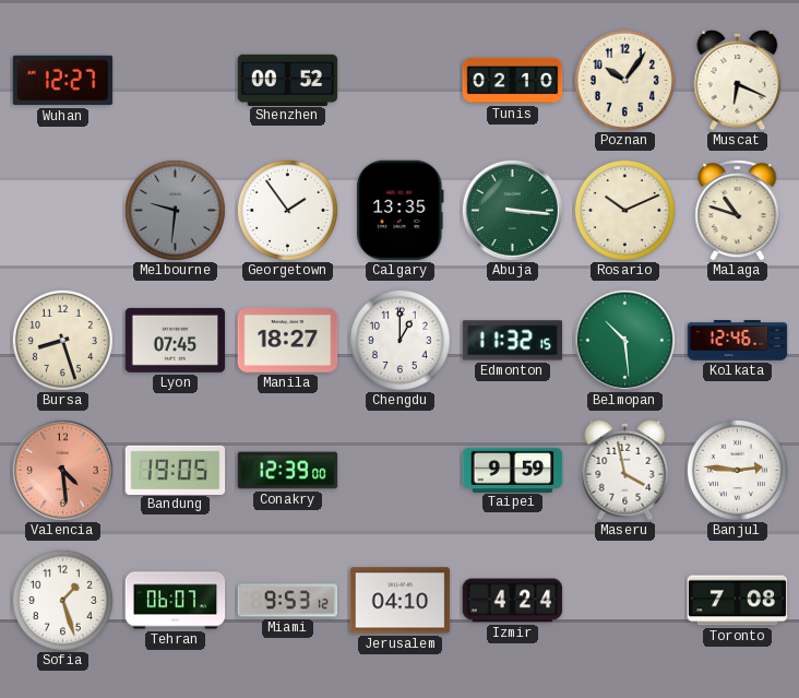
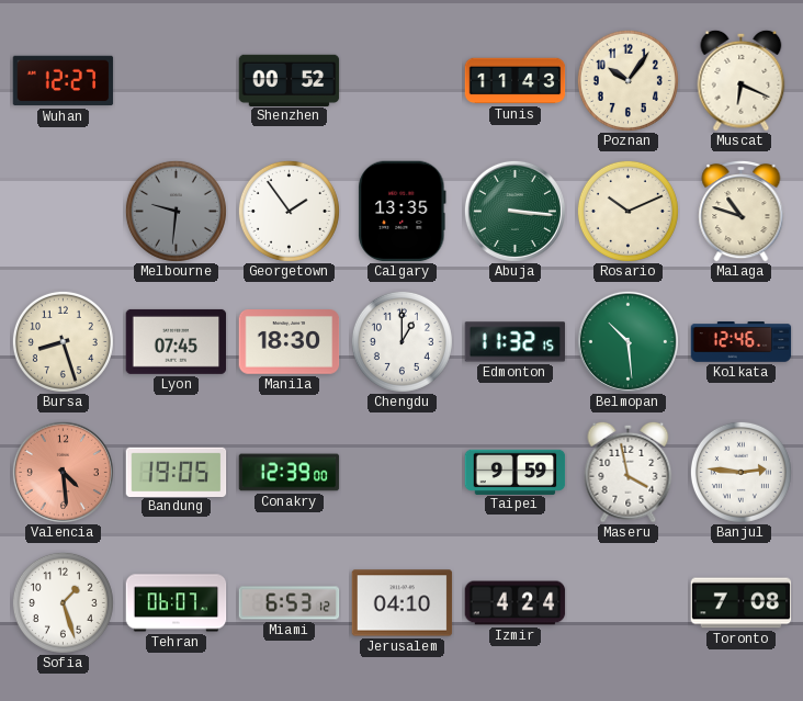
Tunis: 02:10 -> 11:43 (516, 81)
Manila: 18:27 -> 18:30 (290, 342)
Miami: 9:53 -> 6:53 (290, 603)
